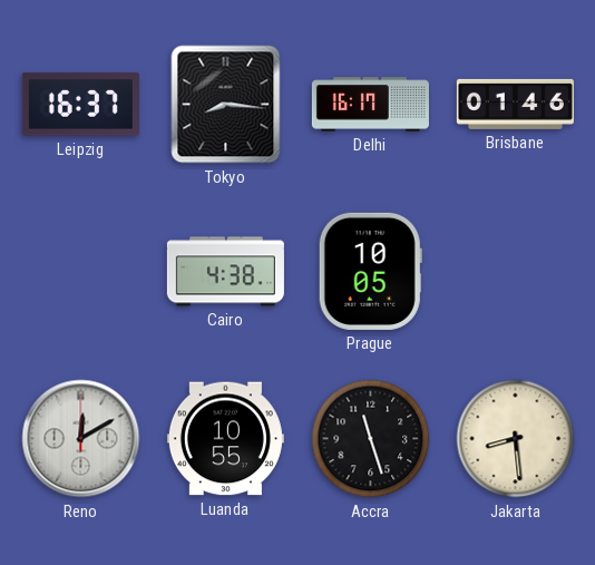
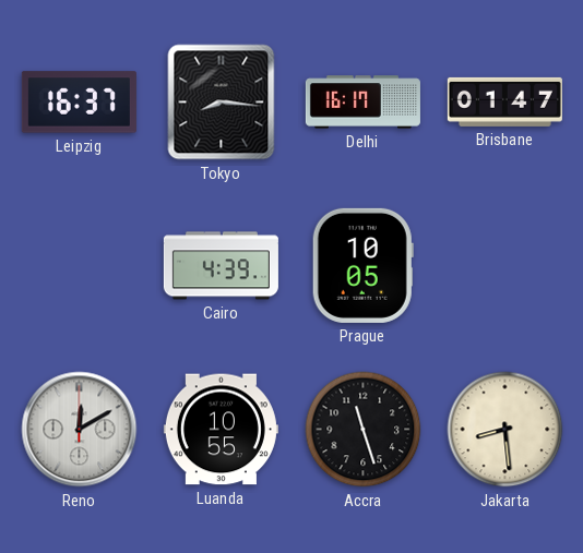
Brisbane: 01:46 -> 01:47 (504, 101)
Cairo: 4:38 -> 4:39 (221, 266)
